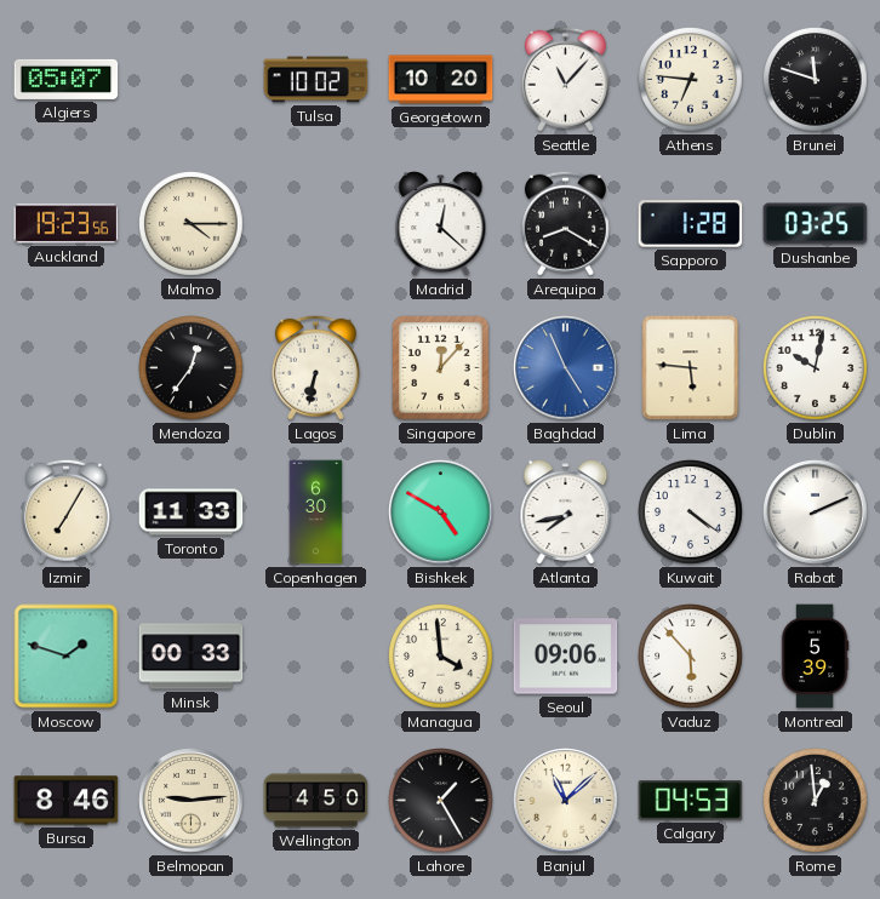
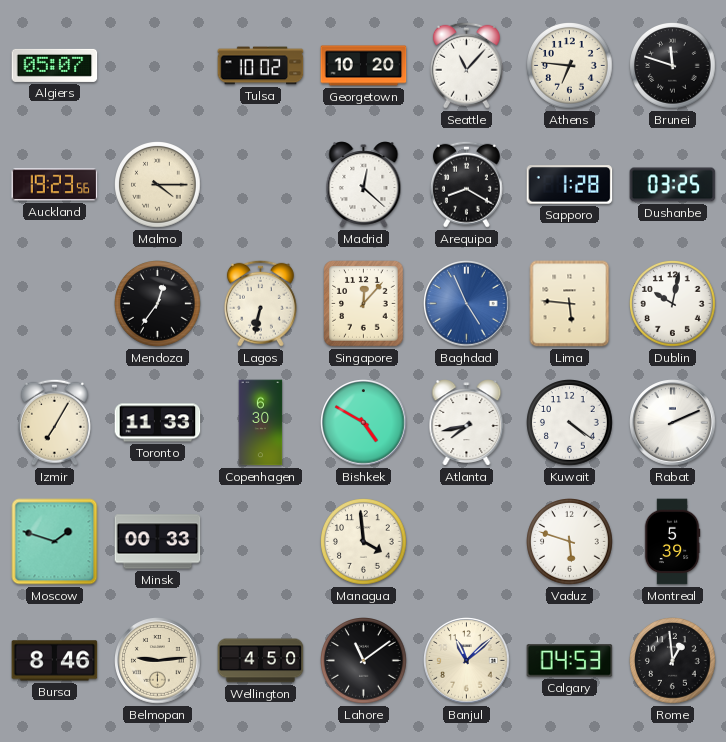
Seoul: 09:06 -> none (566, 657)
Vaduz: 5:53 -> 5:48 (570, 542)
Lahore: 1:25 -> 11:09 (364, 661)
